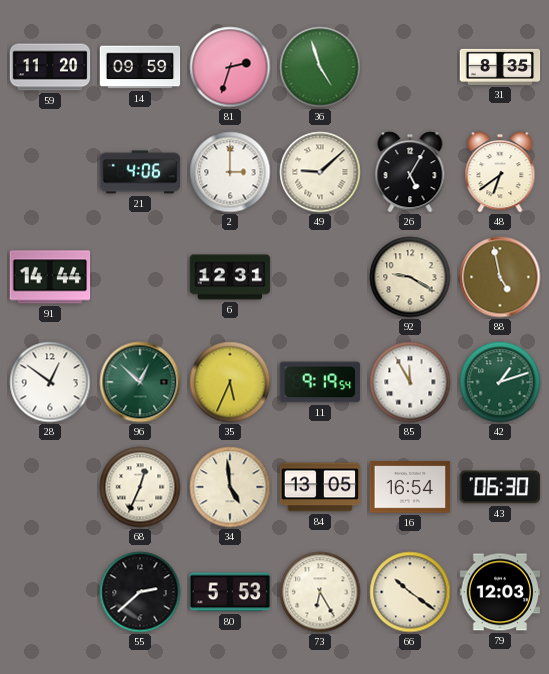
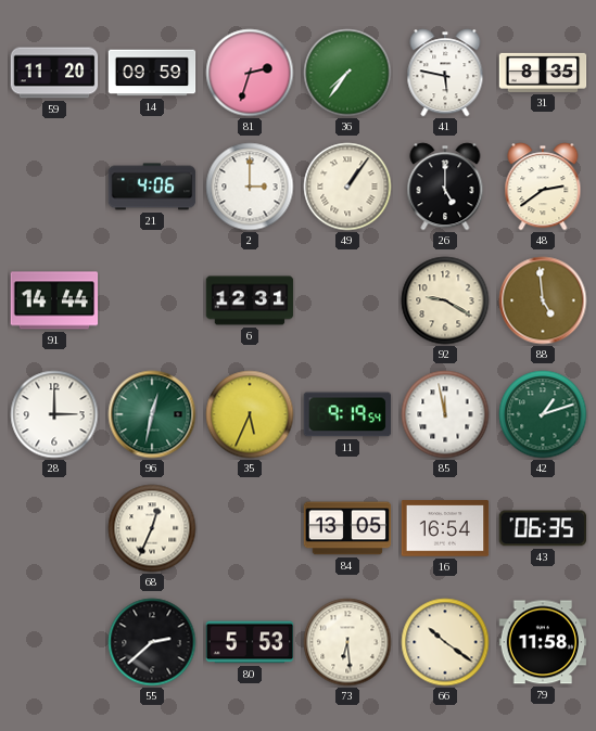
36: 4:57 -> 7:36 (347, 73)
41: none -> 5:47 (445, 73)
49: 9:08 -> 1:06 (347, 187)
26: 5:05 -> 5:00 (445, 187)
48: 6:39 -> 2:39 (543, 187)
88: 4:58 -> 4:59 (543, 300)
28: 12:51 -> 3:00 (54, 414)
96: 12:52 -> 12:32 (152, 414)
85: 11:55 -> 11:58 (445, 414)
34: 4:59 -> none (230, 487)
43: 06:30 -> 06:35 (542, 528)
73: 6:25 -> 6:29 (347, 642)
79: 12:03 -> 11:58 (543, 642)
